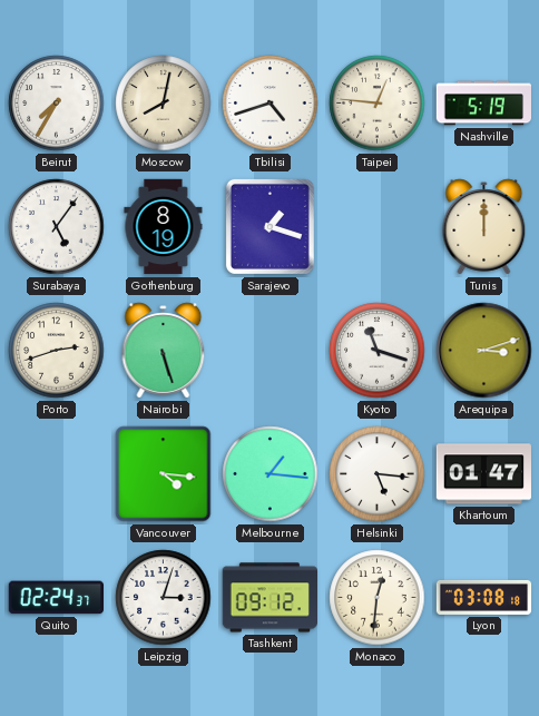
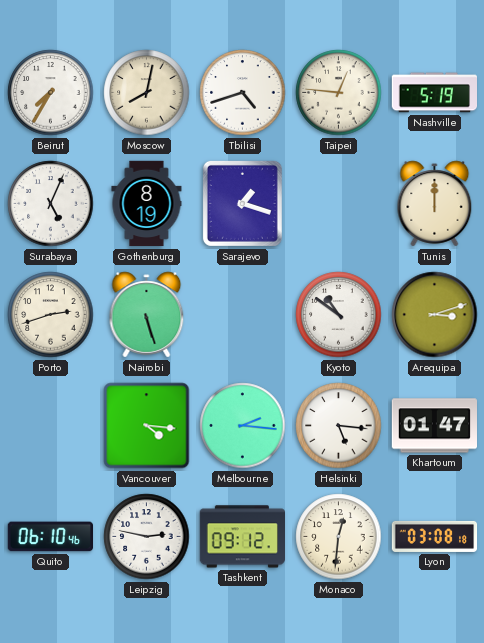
Surabaya: 5:06 -> 5:04 (51, 204)
Kyoto: 11:18 -> 10:51 (339, 315)
Melbourne: 1:16 -> 2:16 (243, 426)
Quito: 02:24 -> 06:10 (50, 537)
Leipzig: 3:03 -> 2:47 (147, 537)
